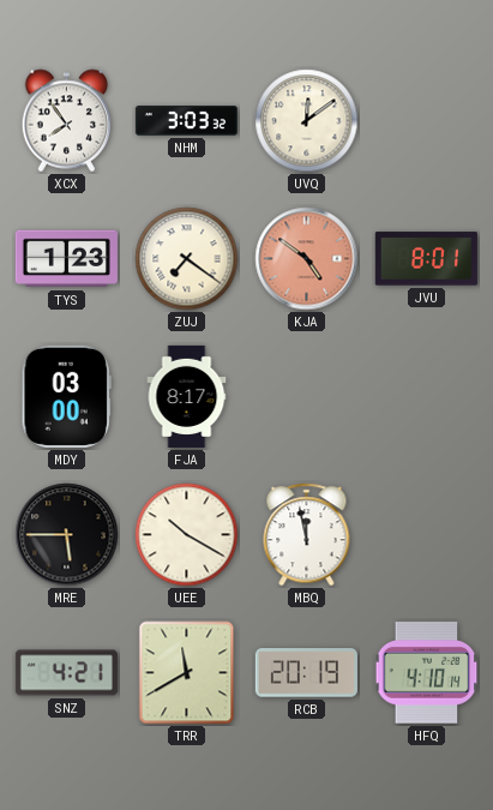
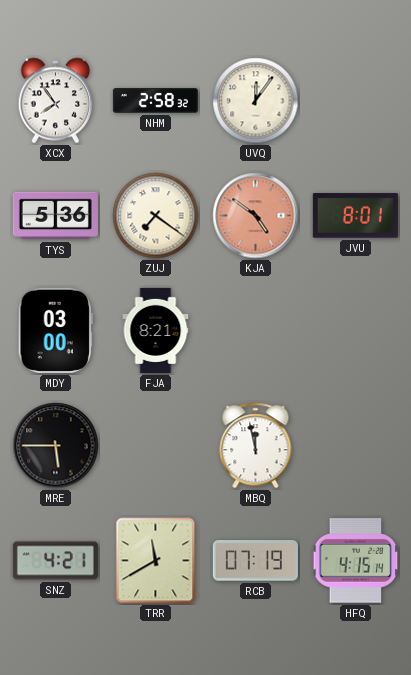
NHM: 3:03 -> 2:58 (155, 101)
UVQ: 12:09 -> 12:06 (256, 101)
TYS: 1:23 -> 5:36 (55, 216)
FJA: 8:17 -> 8:21 (156, 330)
UEE: 10:20 -> none (187, 535)
RCB: 20:19 -> 07:19 (255, 561)
HFQ: 4:10 -> 4:15 (356, 561)
